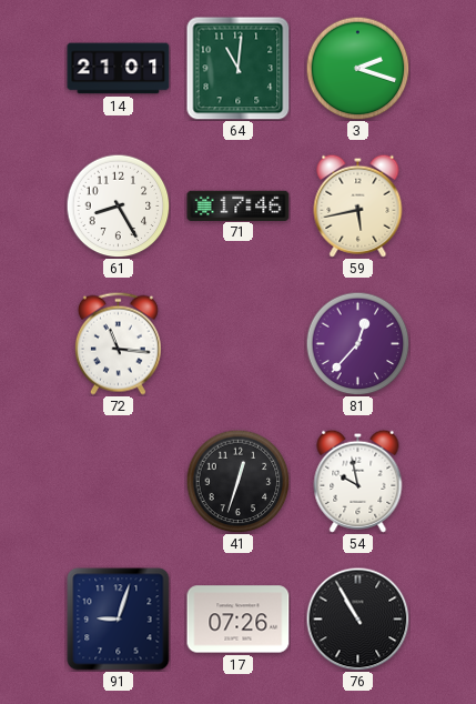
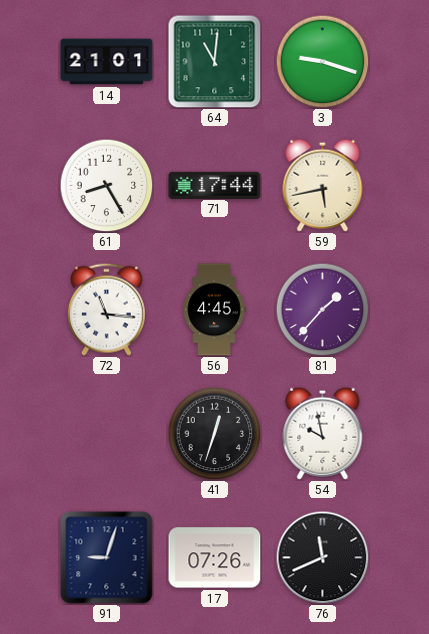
3: 2:18 -> 9:18 (322, 61)
71: 17:46 -> 17:44 (215, 185)
56: none -> 4:45 (214, 310)
81: 12:37 -> 1:37 (322, 309)
76: 10:55 -> 11:41 (322, 557)
